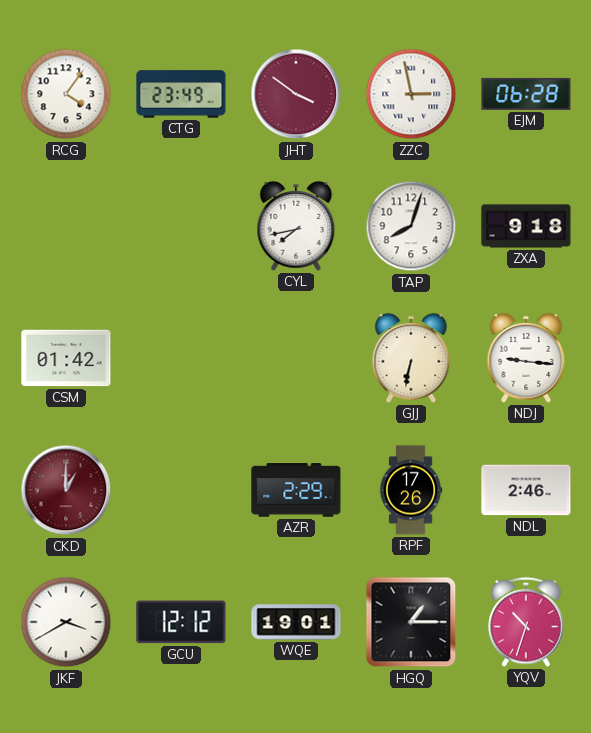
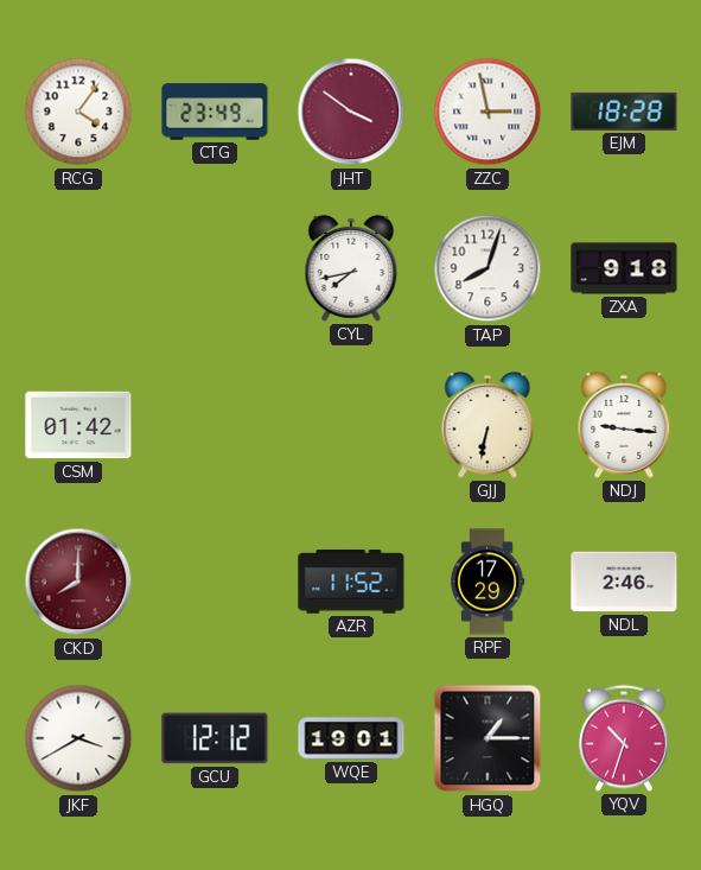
EJM: 06:28 -> 18:28 (624, 112)
CKD: 1:00 -> 8:00 (78, 582)
AZR: 2:29 -> 11:52 (351, 582)
RPF: 17:26 -> 17:29 (487, 582)
